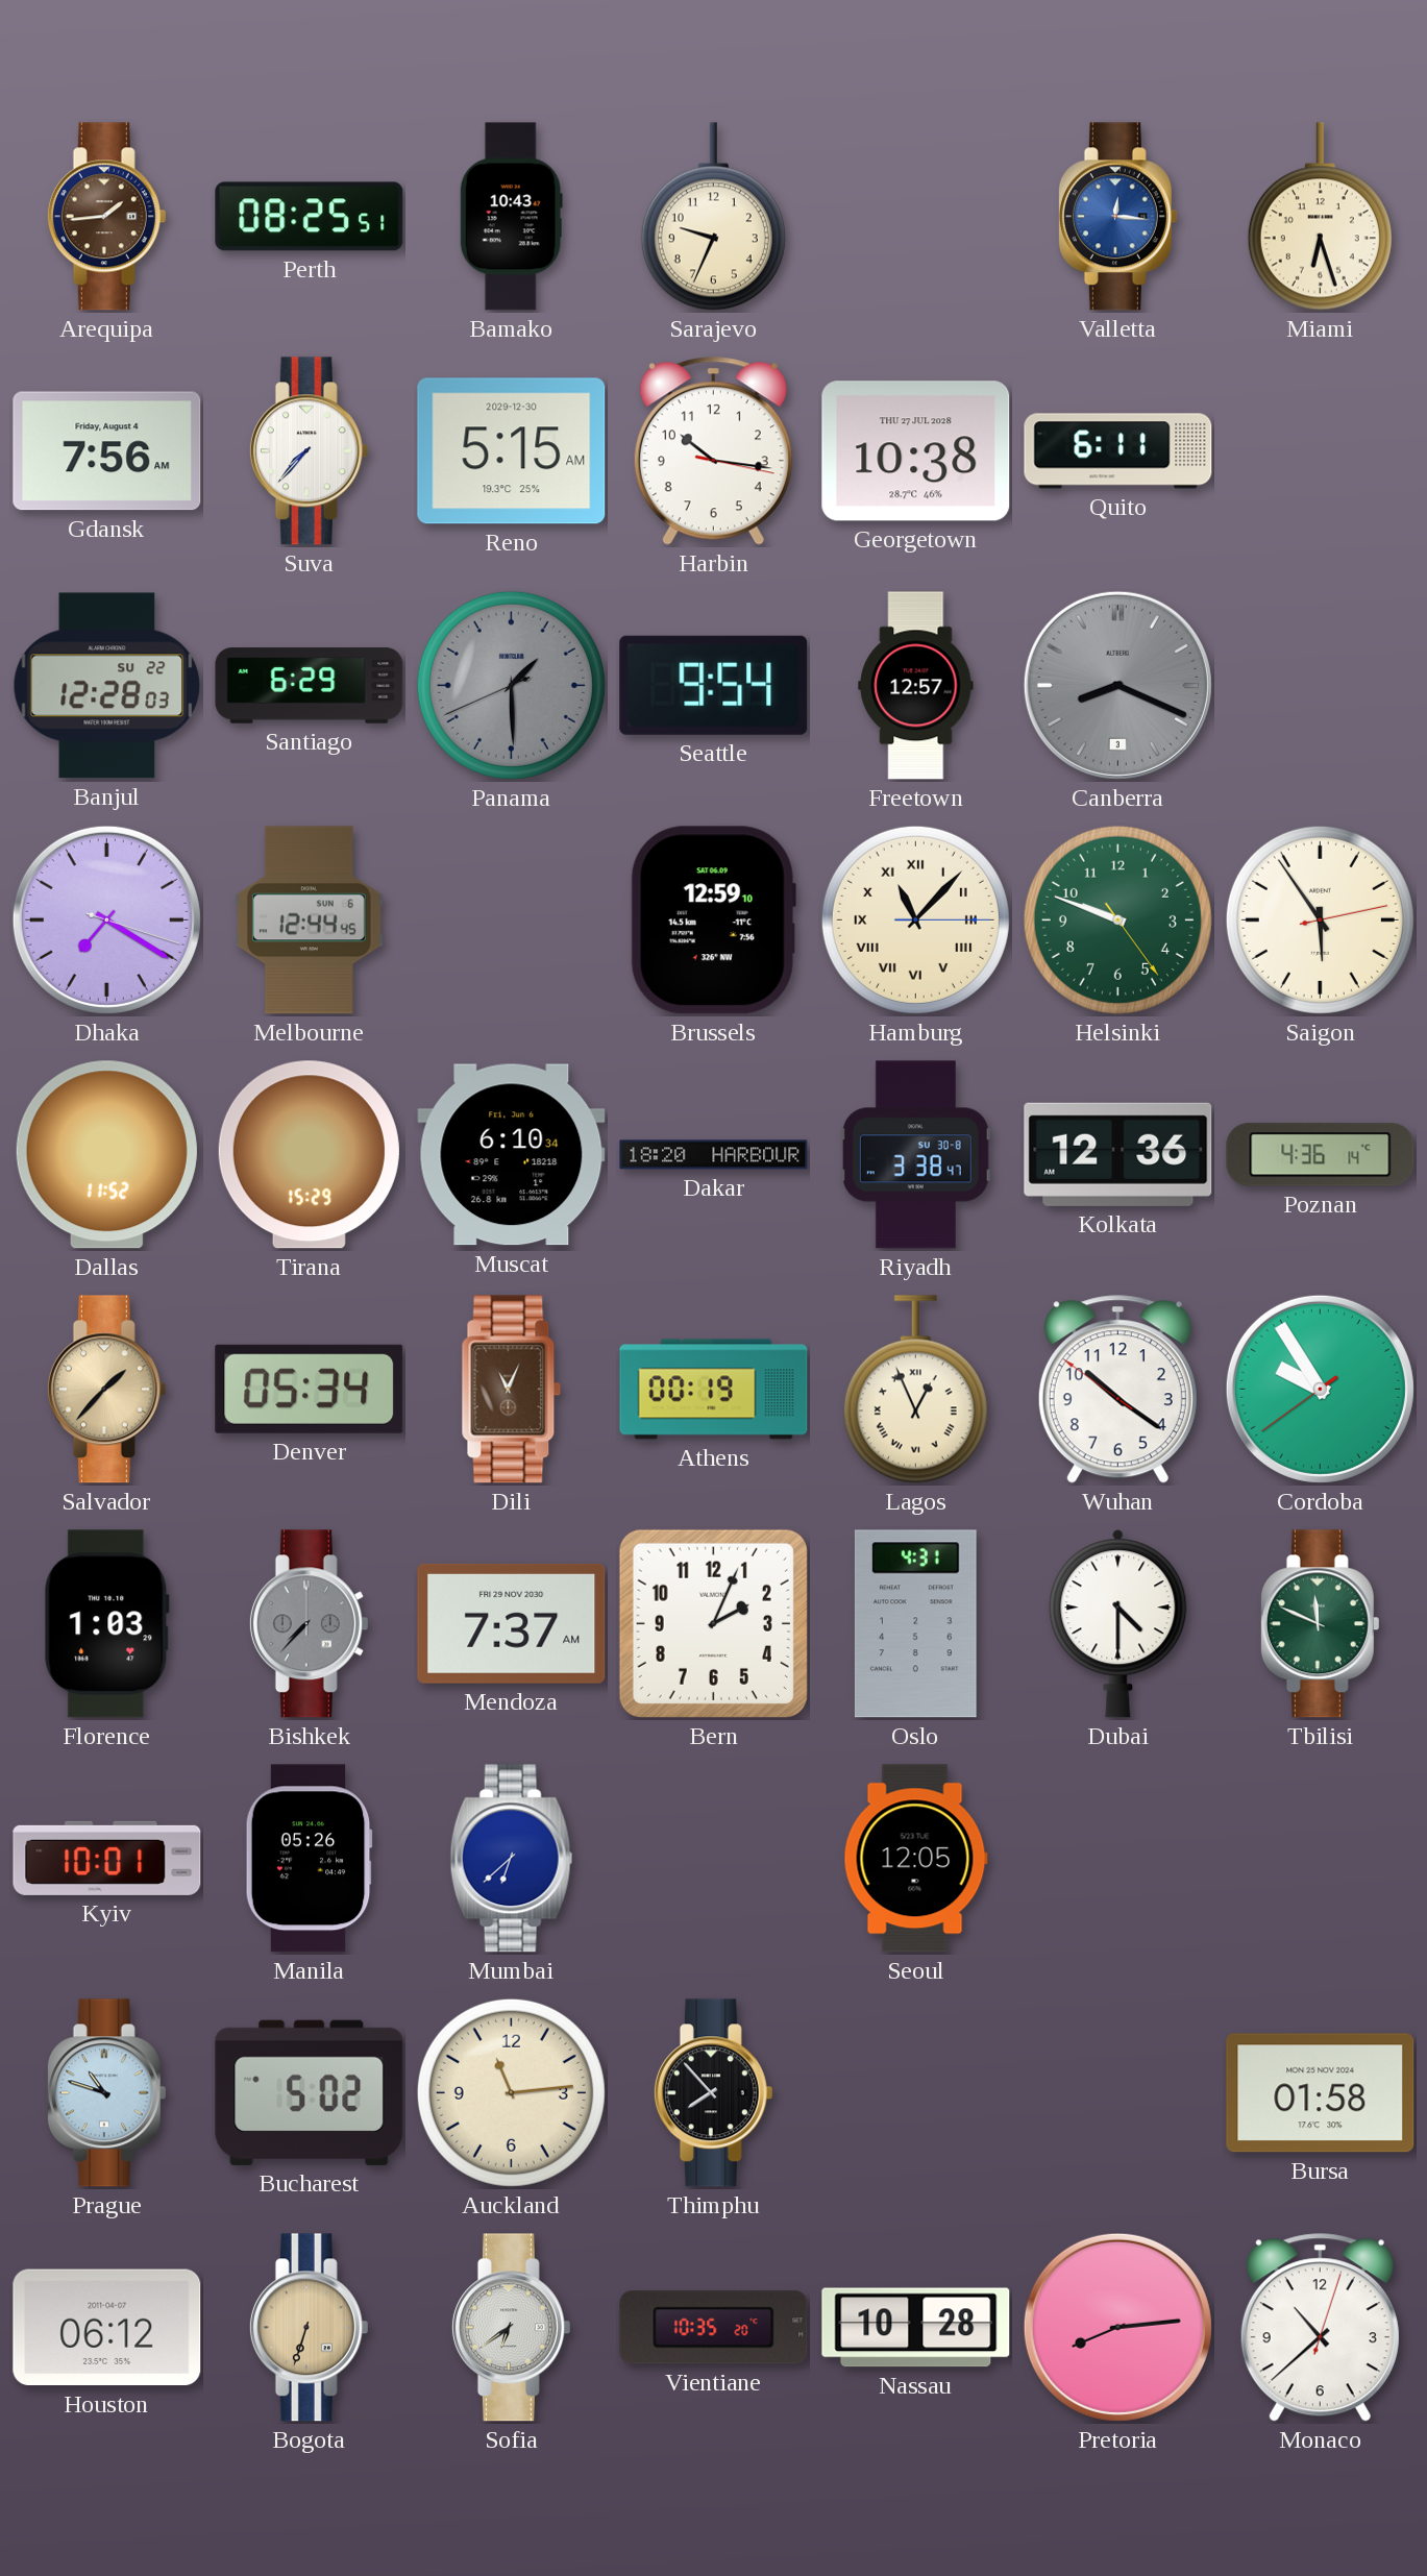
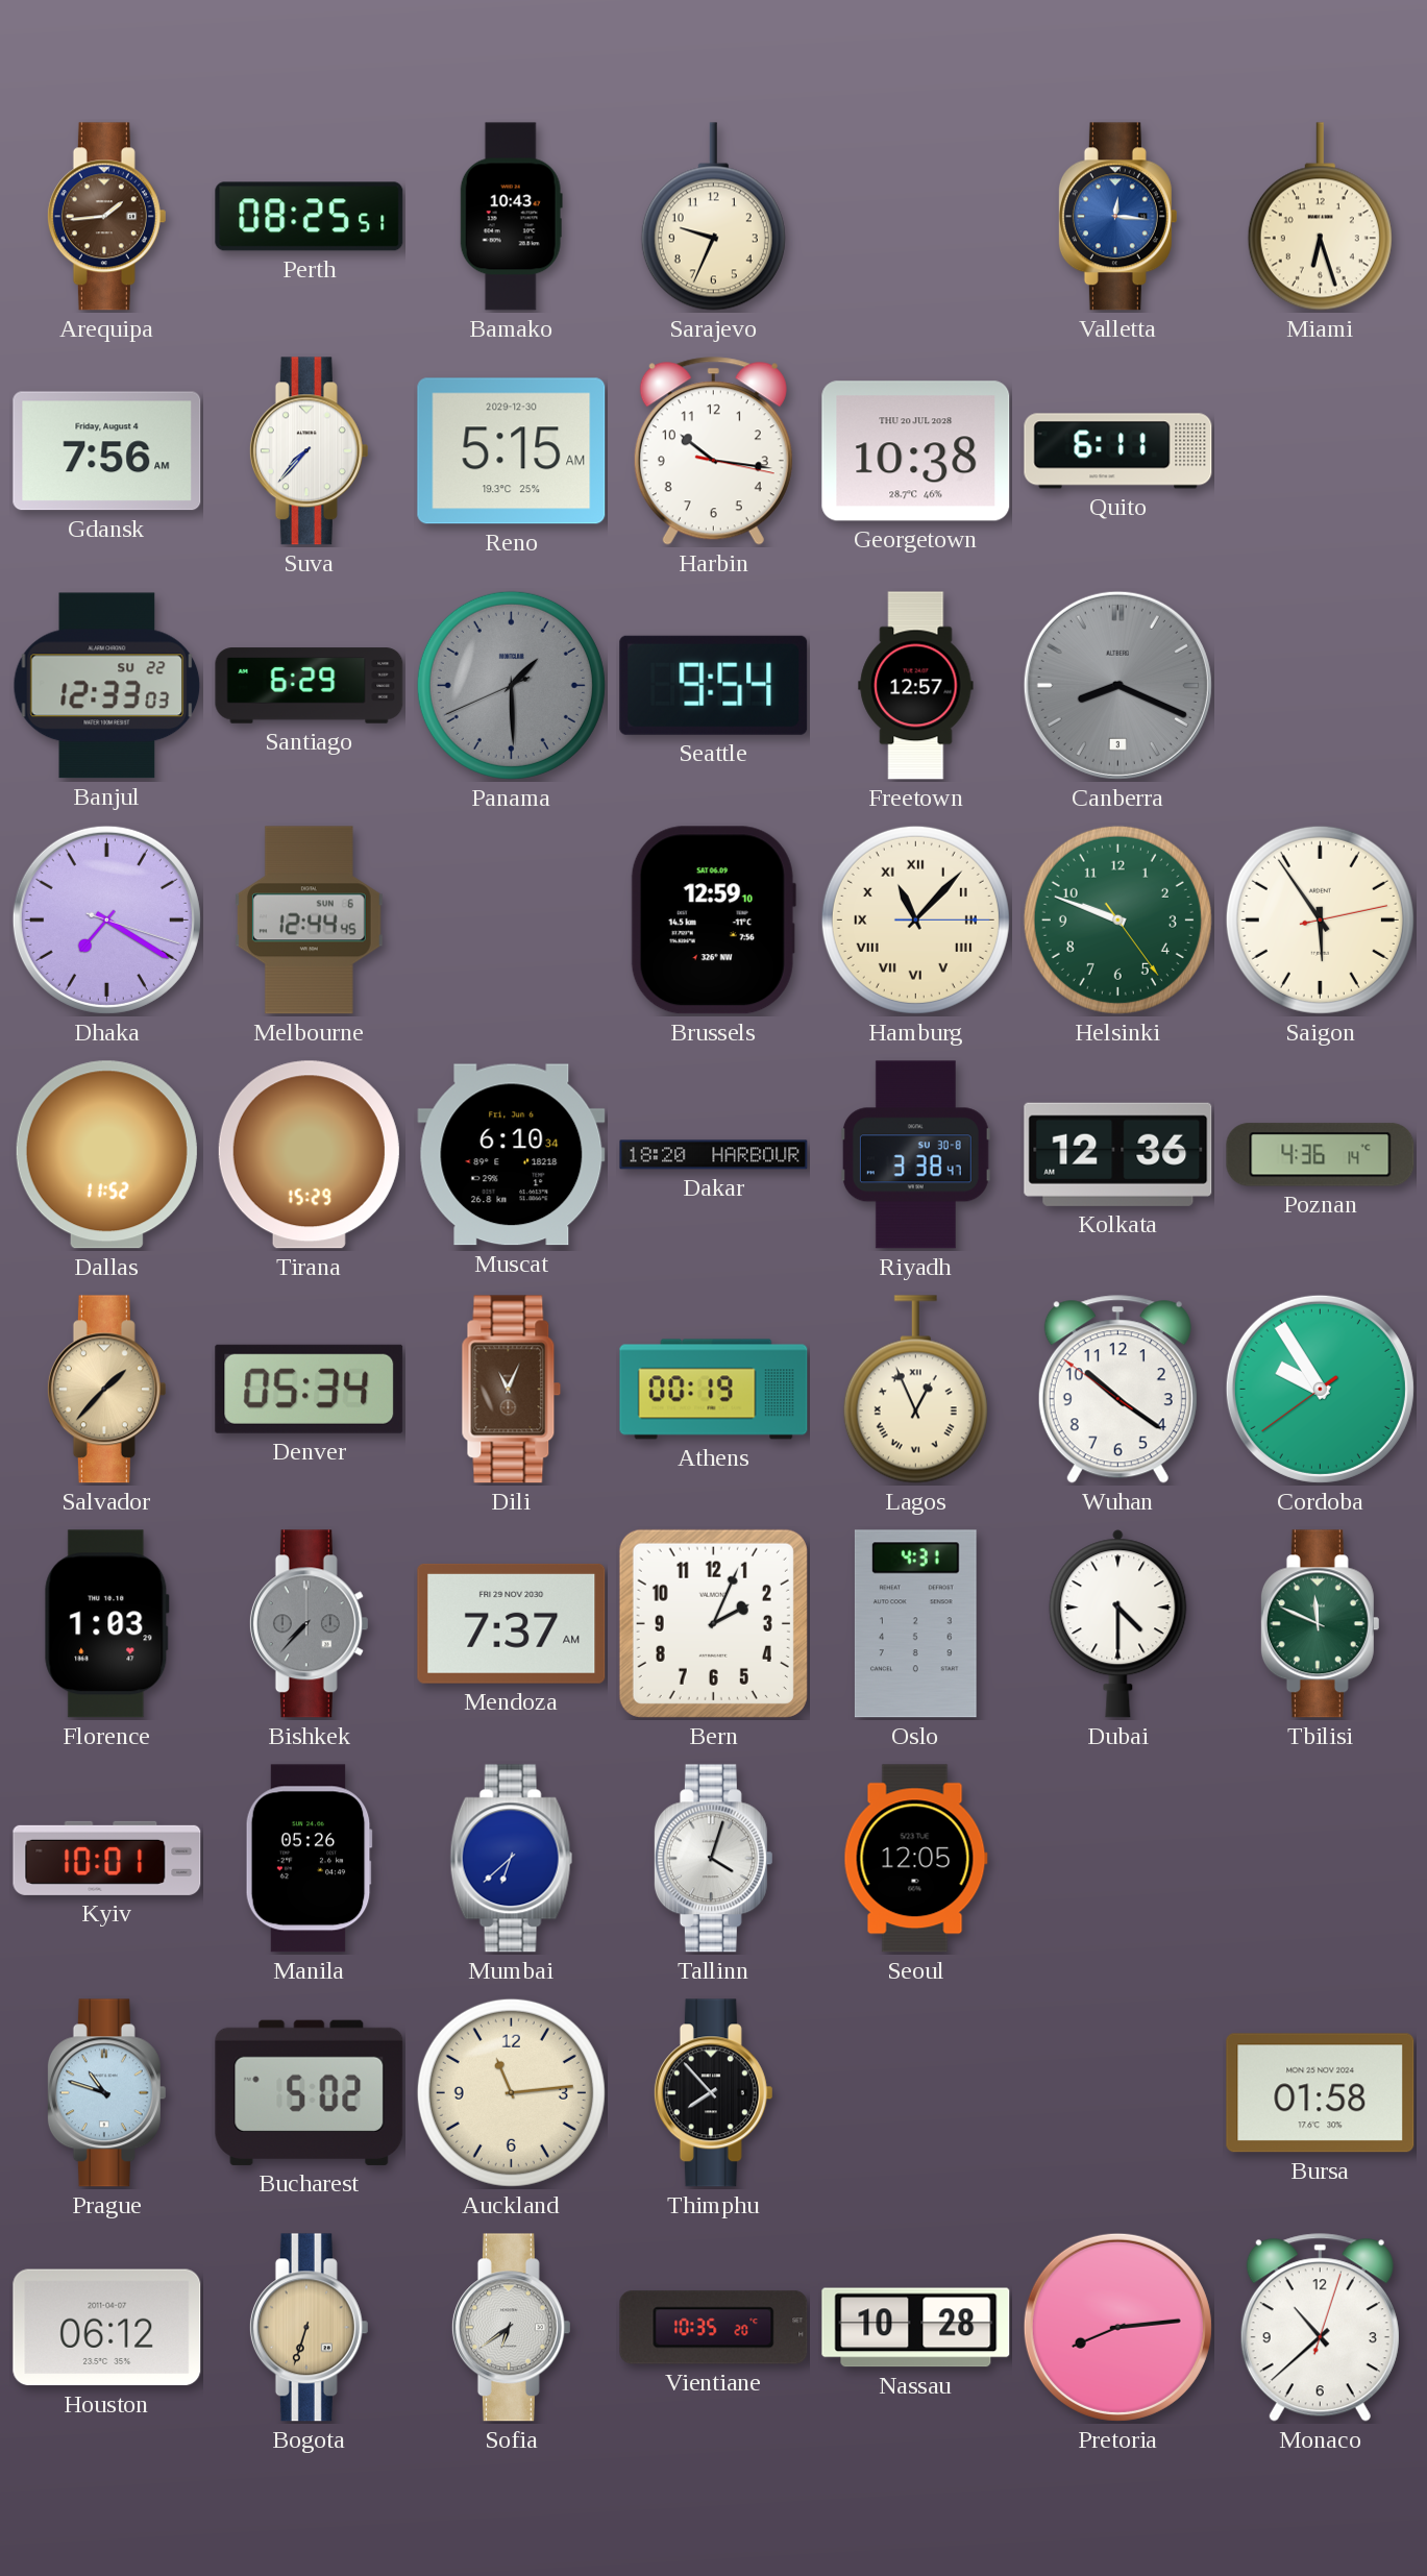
Georgetown date: THU 27 JUL 2028 -> THU 20 JUL 2028 (916, 451)
Banjul: 12:28 -> 12:33 (107, 686)
Tallinn: none -> 4:03 (713, 1859)
